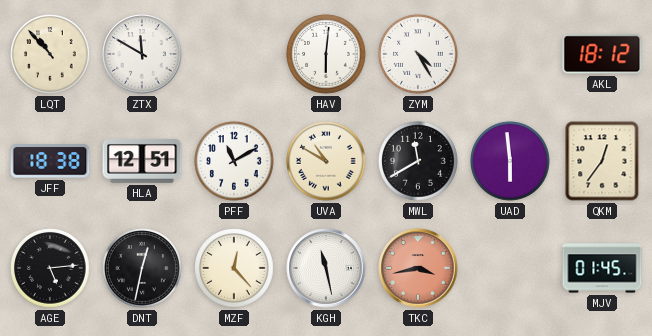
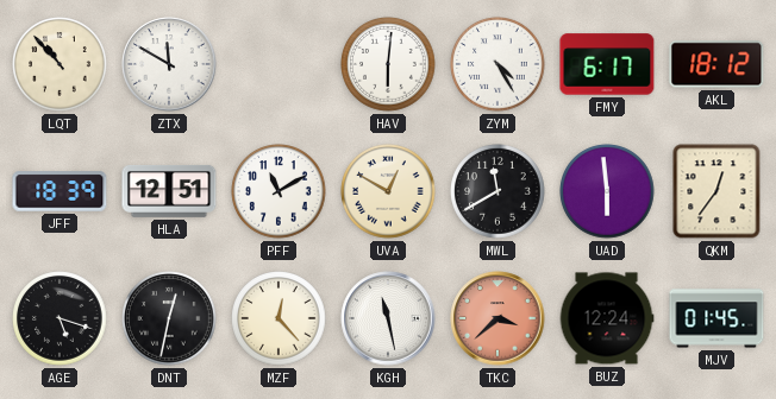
FMY: none -> 6:17 (607, 64)
JFF: 18:38 -> 18:39 (60, 191)
UVA: 10:50 -> 12:50 (388, 191)
AGE: 5:14 -> 5:18 (60, 318)
TKC: 3:43 -> 3:38 (497, 318)
BUZ: none -> 12:24 (607, 318)
